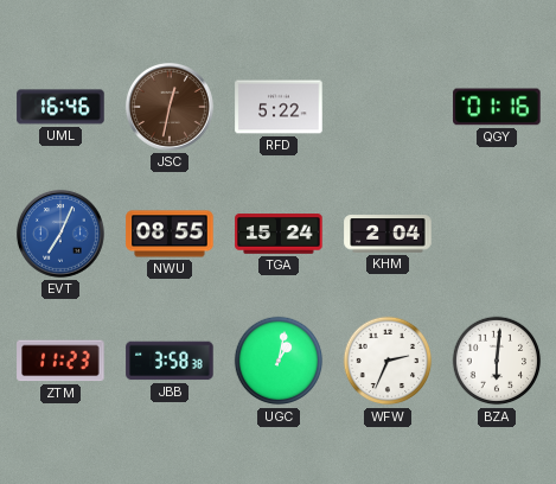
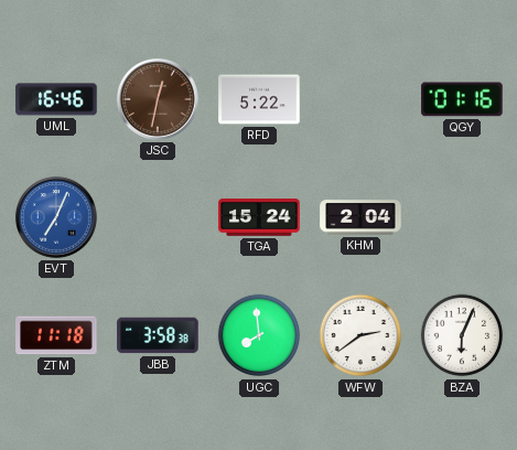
NWU: 08:55 -> none (170, 234)
ZTM: 11:23 -> 11:18 (56, 335)
UGC: 1:02 -> 7:59 (259, 335)
WFW: 2:34 -> 2:39 (360, 335)
BZA: 6:01 -> 6:04 (462, 335)
